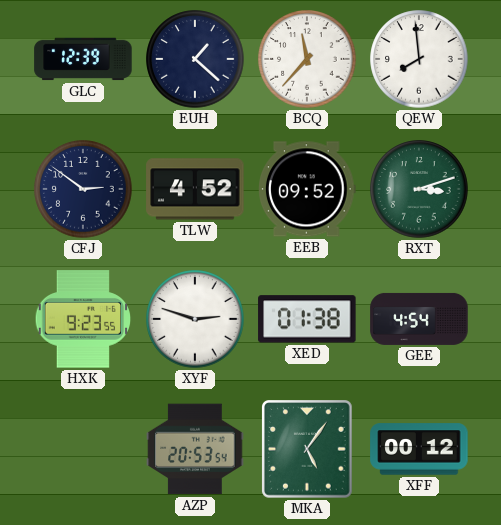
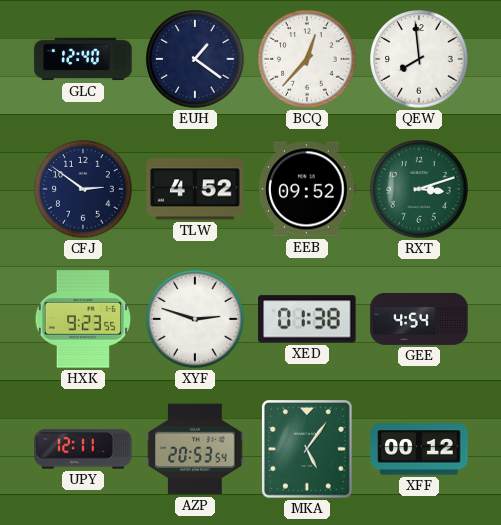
GLC: 12:39 -> 12:40 (83, 59)
EUH: 1:22 -> 1:21 (195, 59)
BCQ: 11:37 -> 12:37 (307, 59)
UPY: none -> 12:11 (83, 449)
